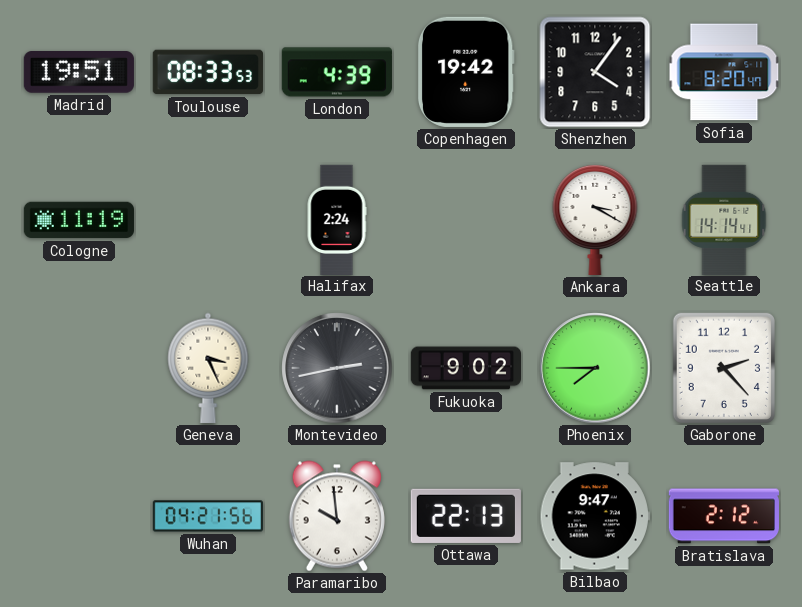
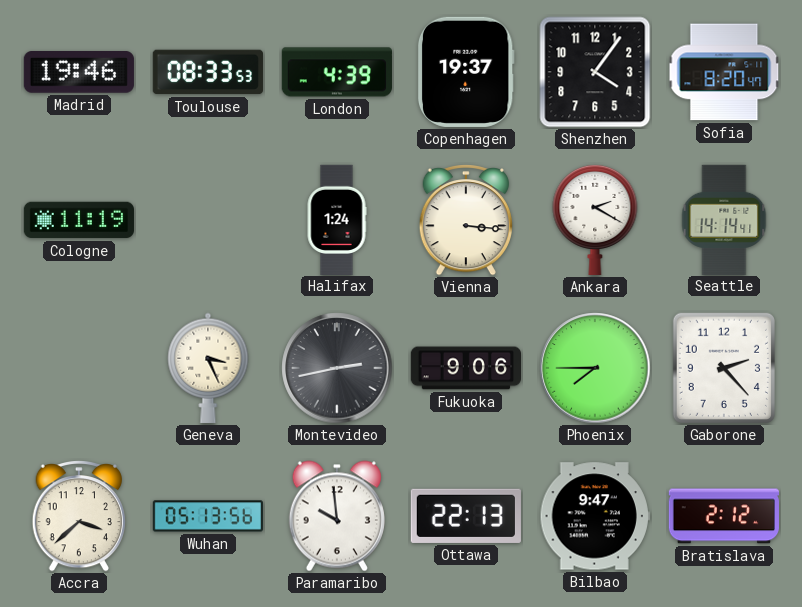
Madrid: 19:51 -> 19:46 (79, 72)
Copenhagen: 19:42 -> 19:37 (466, 72)
Halifax: 2:24 -> 1:24 (337, 219)
Vienna: none -> 3:16 (466, 221)
Ankara: 3:20 -> 2:20 (595, 219)
Fukuoka: 9:02 -> 9:06 (465, 368)
Accra: none -> 3:38 (79, 517)
Wuhan: 04:21 -> 05:13 (208, 516)
